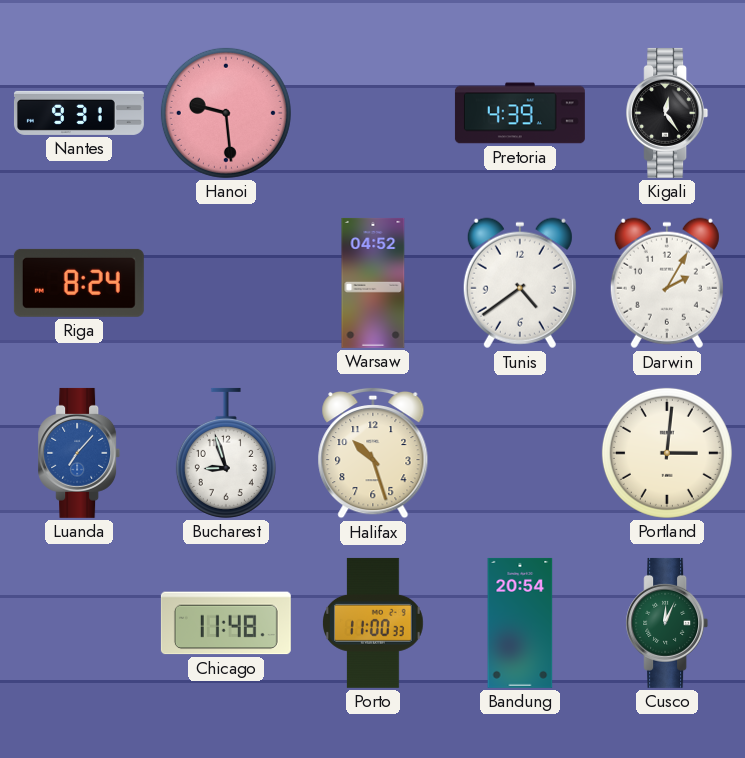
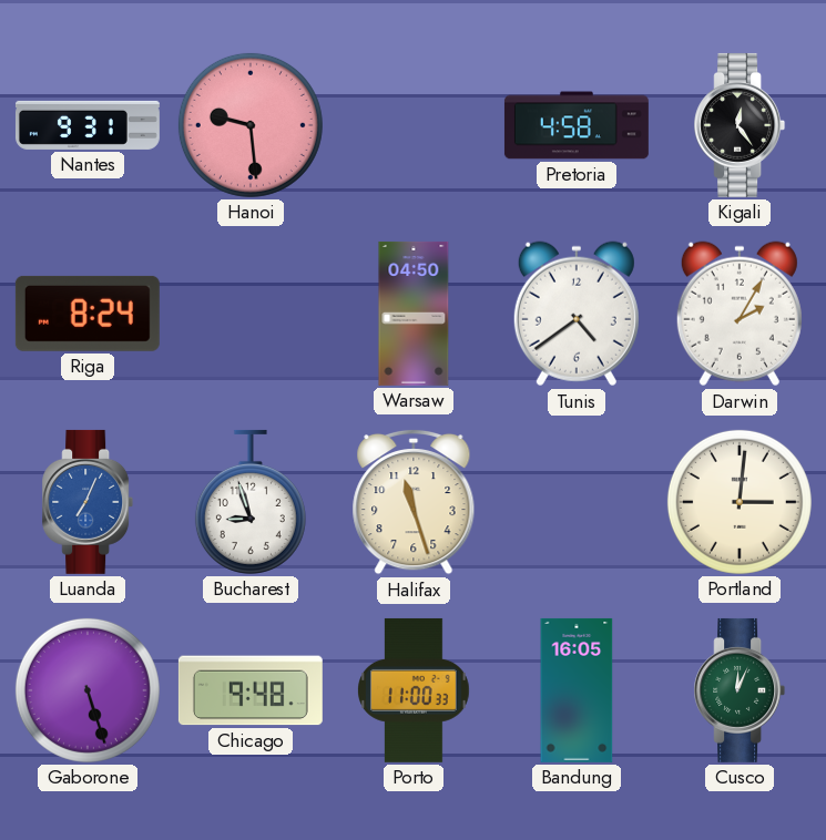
Pretoria: 4:39 -> 4:58 (577, 125)
Warsaw: 04:52 -> 04:50 (414, 314)
Luanda: 7:07 -> 7:04 (88, 502)
Halifax: 10:27 -> 11:27 (414, 502)
Gaborone: none -> 5:27 (88, 690)
Chicago: 11:48 -> 9:48 (251, 690)
Bandung: 20:54 -> 16:05 (577, 690)
